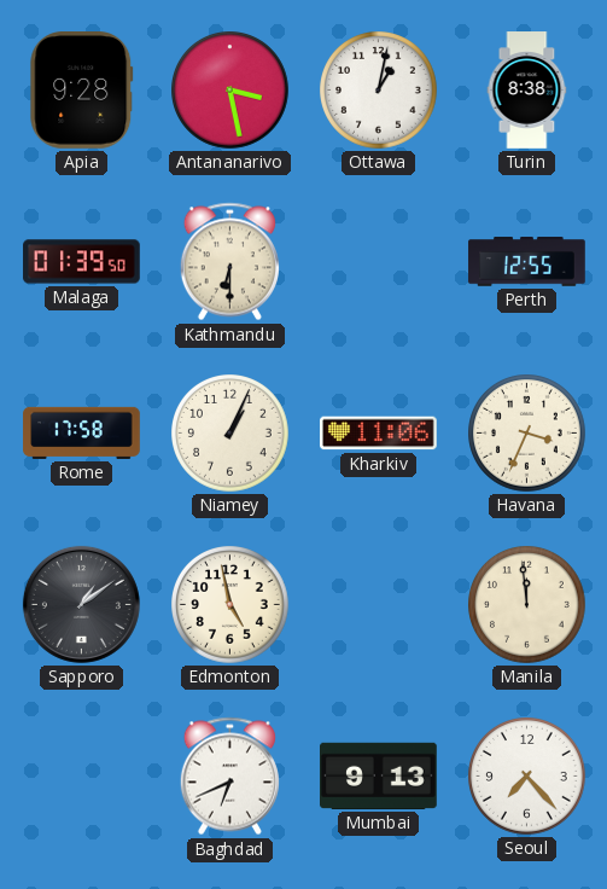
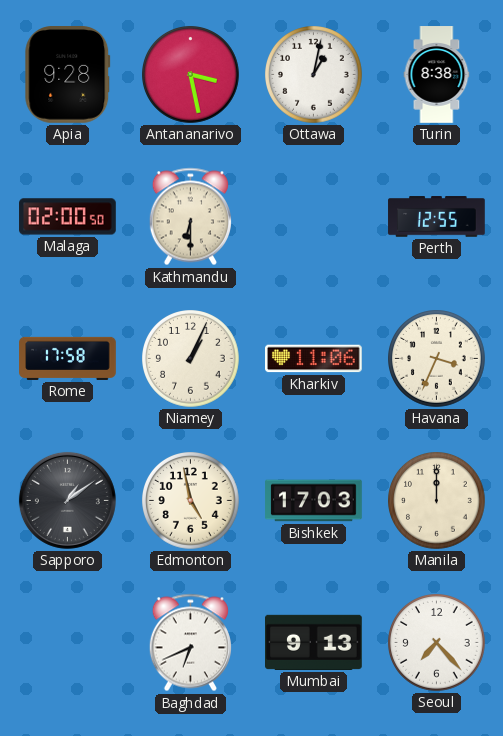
Malaga: 01:39 -> 02:00 (68, 217)
Bishkek: none -> 17:03 (314, 501)
Manila: 11:59 -> 12:00 (437, 501)
